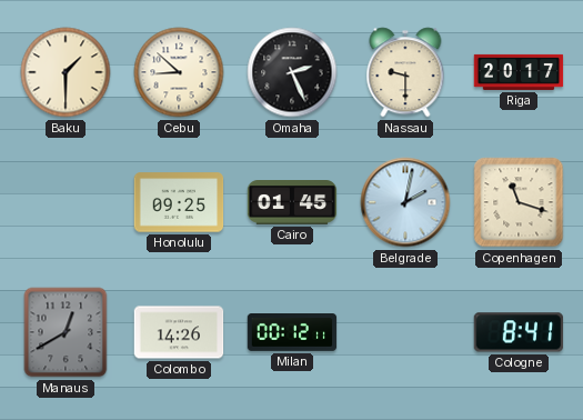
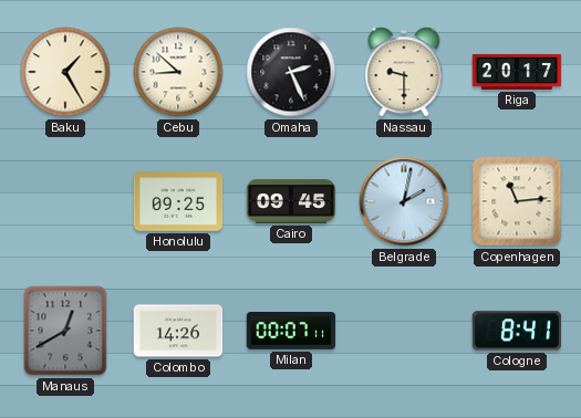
Baku: 1:30 -> 1:25 (65, 72)
Cairo: 01:45 -> 09:45 (291, 202)
Copenhagen: 11:18 -> 11:14 (517, 201)
Milan: 00:12 -> 00:07 (291, 332)
